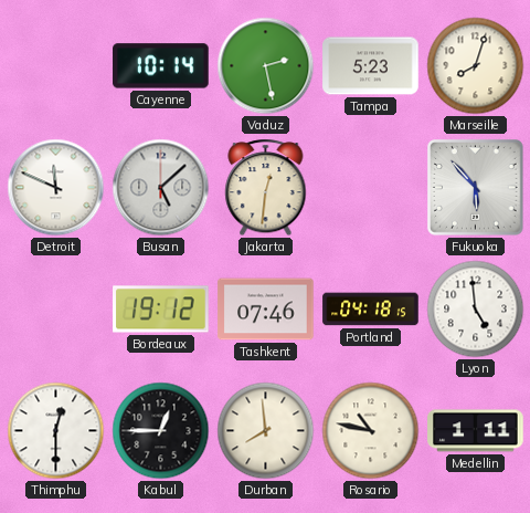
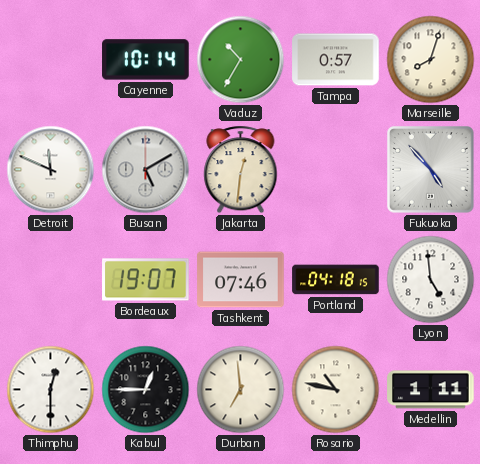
Vaduz: 2:28 -> 10:35 (241, 60)
Tampa: 5:23 -> 0:57 (336, 60)
Busan: 5:08 -> 5:10 (146, 170)
Fukuoka: 5:53 -> 4:53 (431, 170)
Bordeaux: 19:12 -> 19:07 (146, 280)
Durban: 7:59 -> 6:59 (241, 390)
